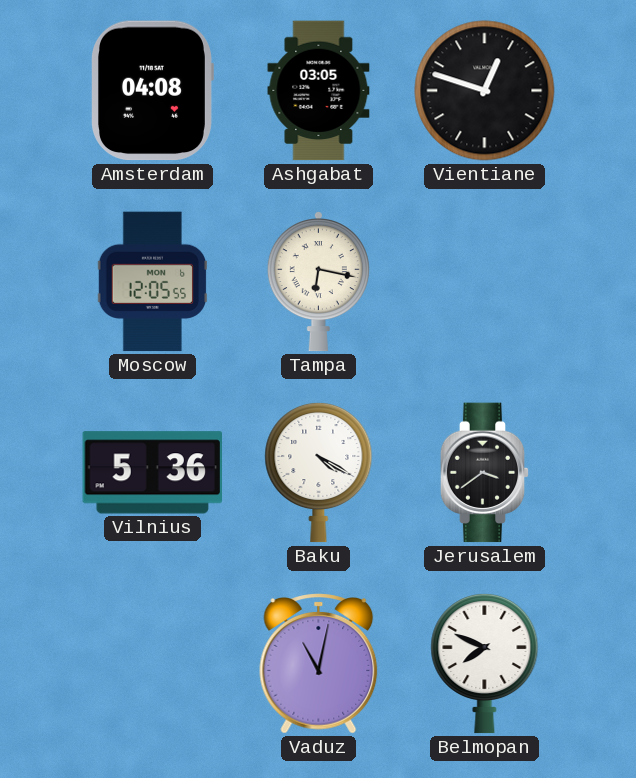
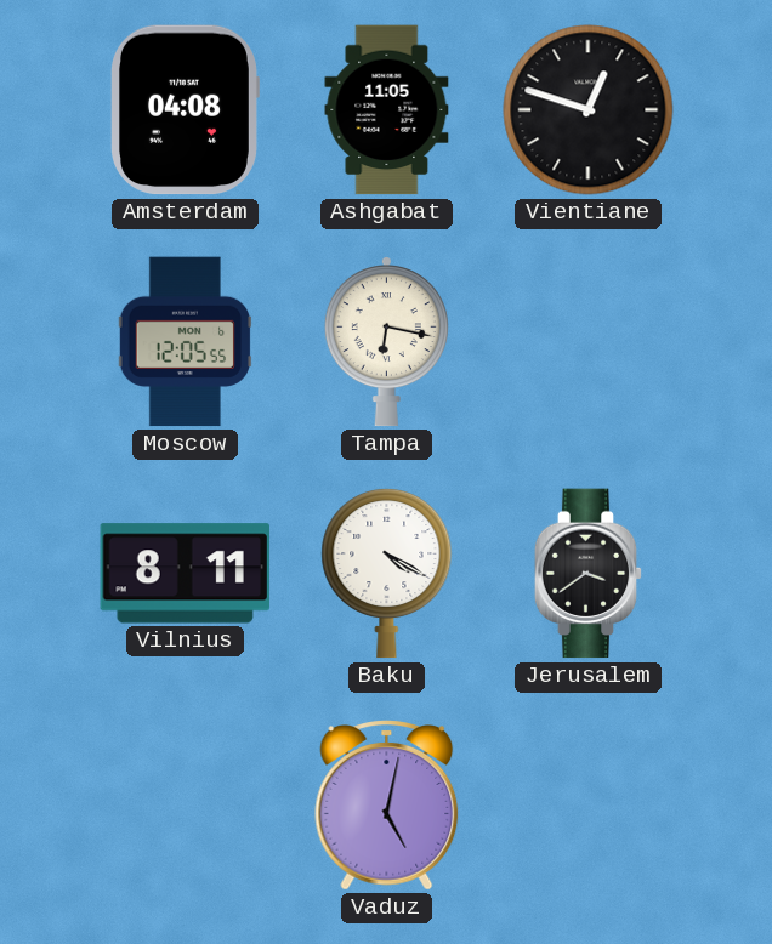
Ashgabat: 03:05 -> 11:05 (387, 110)
Vilnius: 5:36 -> 8:11 (185, 574)
Vaduz: 11:02 -> 5:02 (387, 806)
Belmopan: 7:49 -> none (485, 663)
